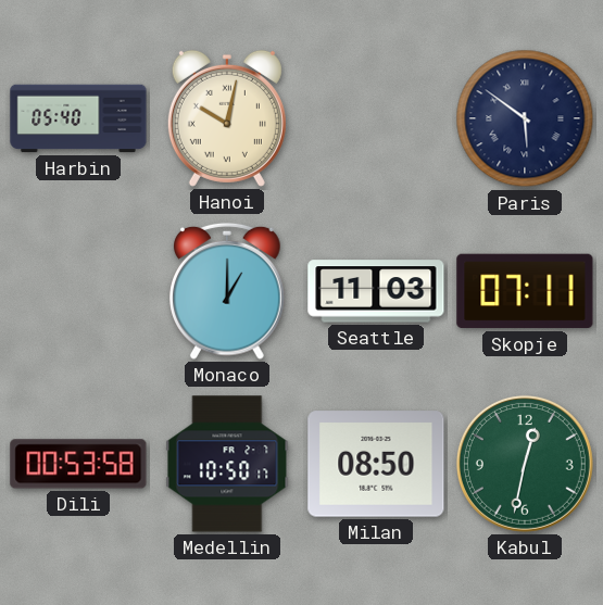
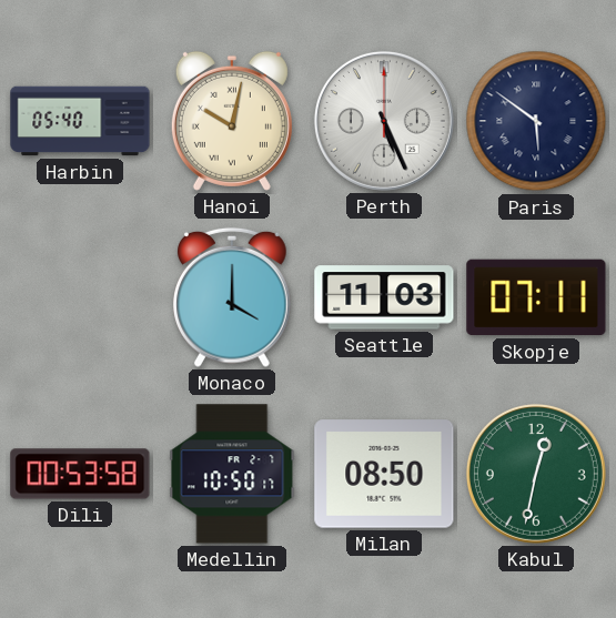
Perth: none -> 5:26 (384, 121)
Monaco: 1:00 -> 4:00 (233, 297)
